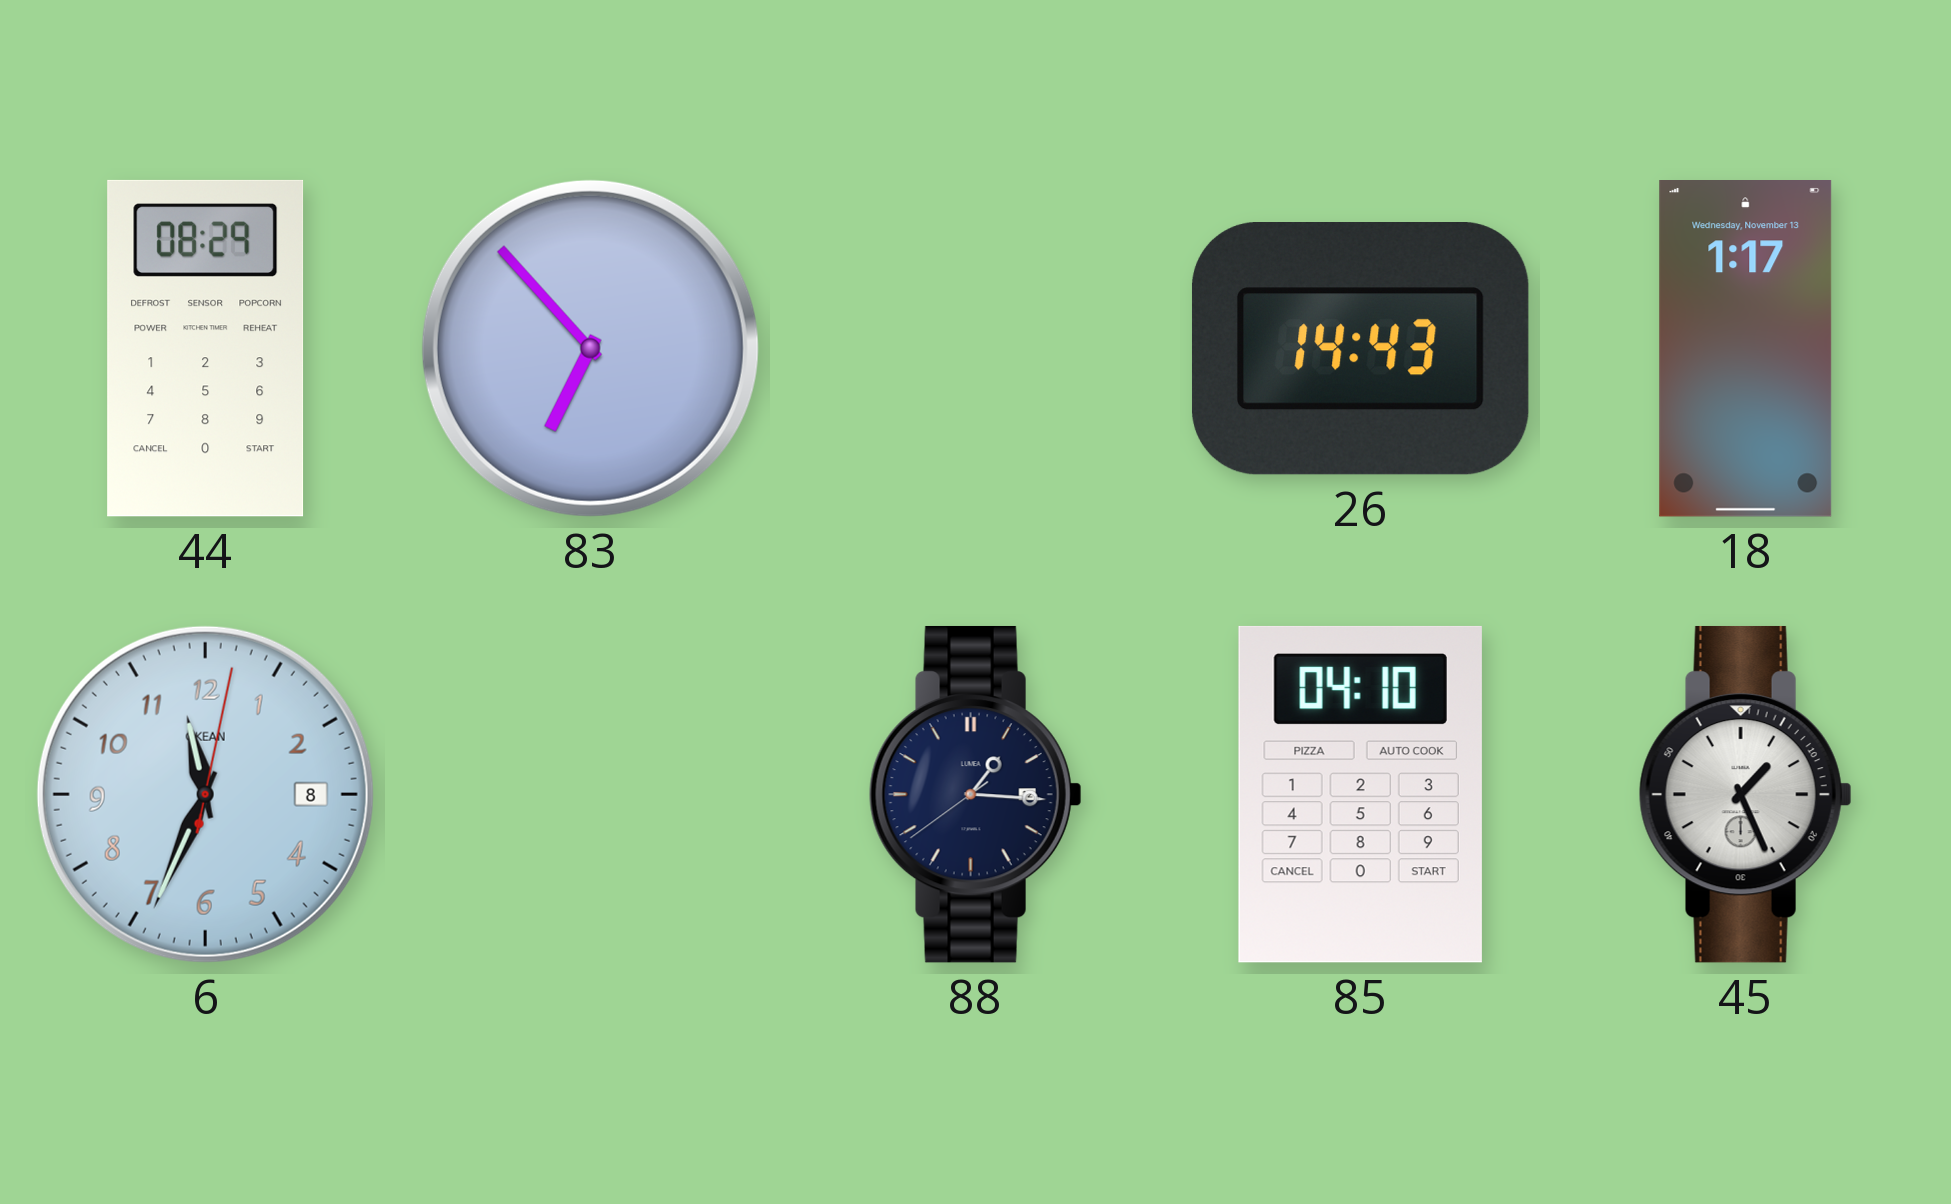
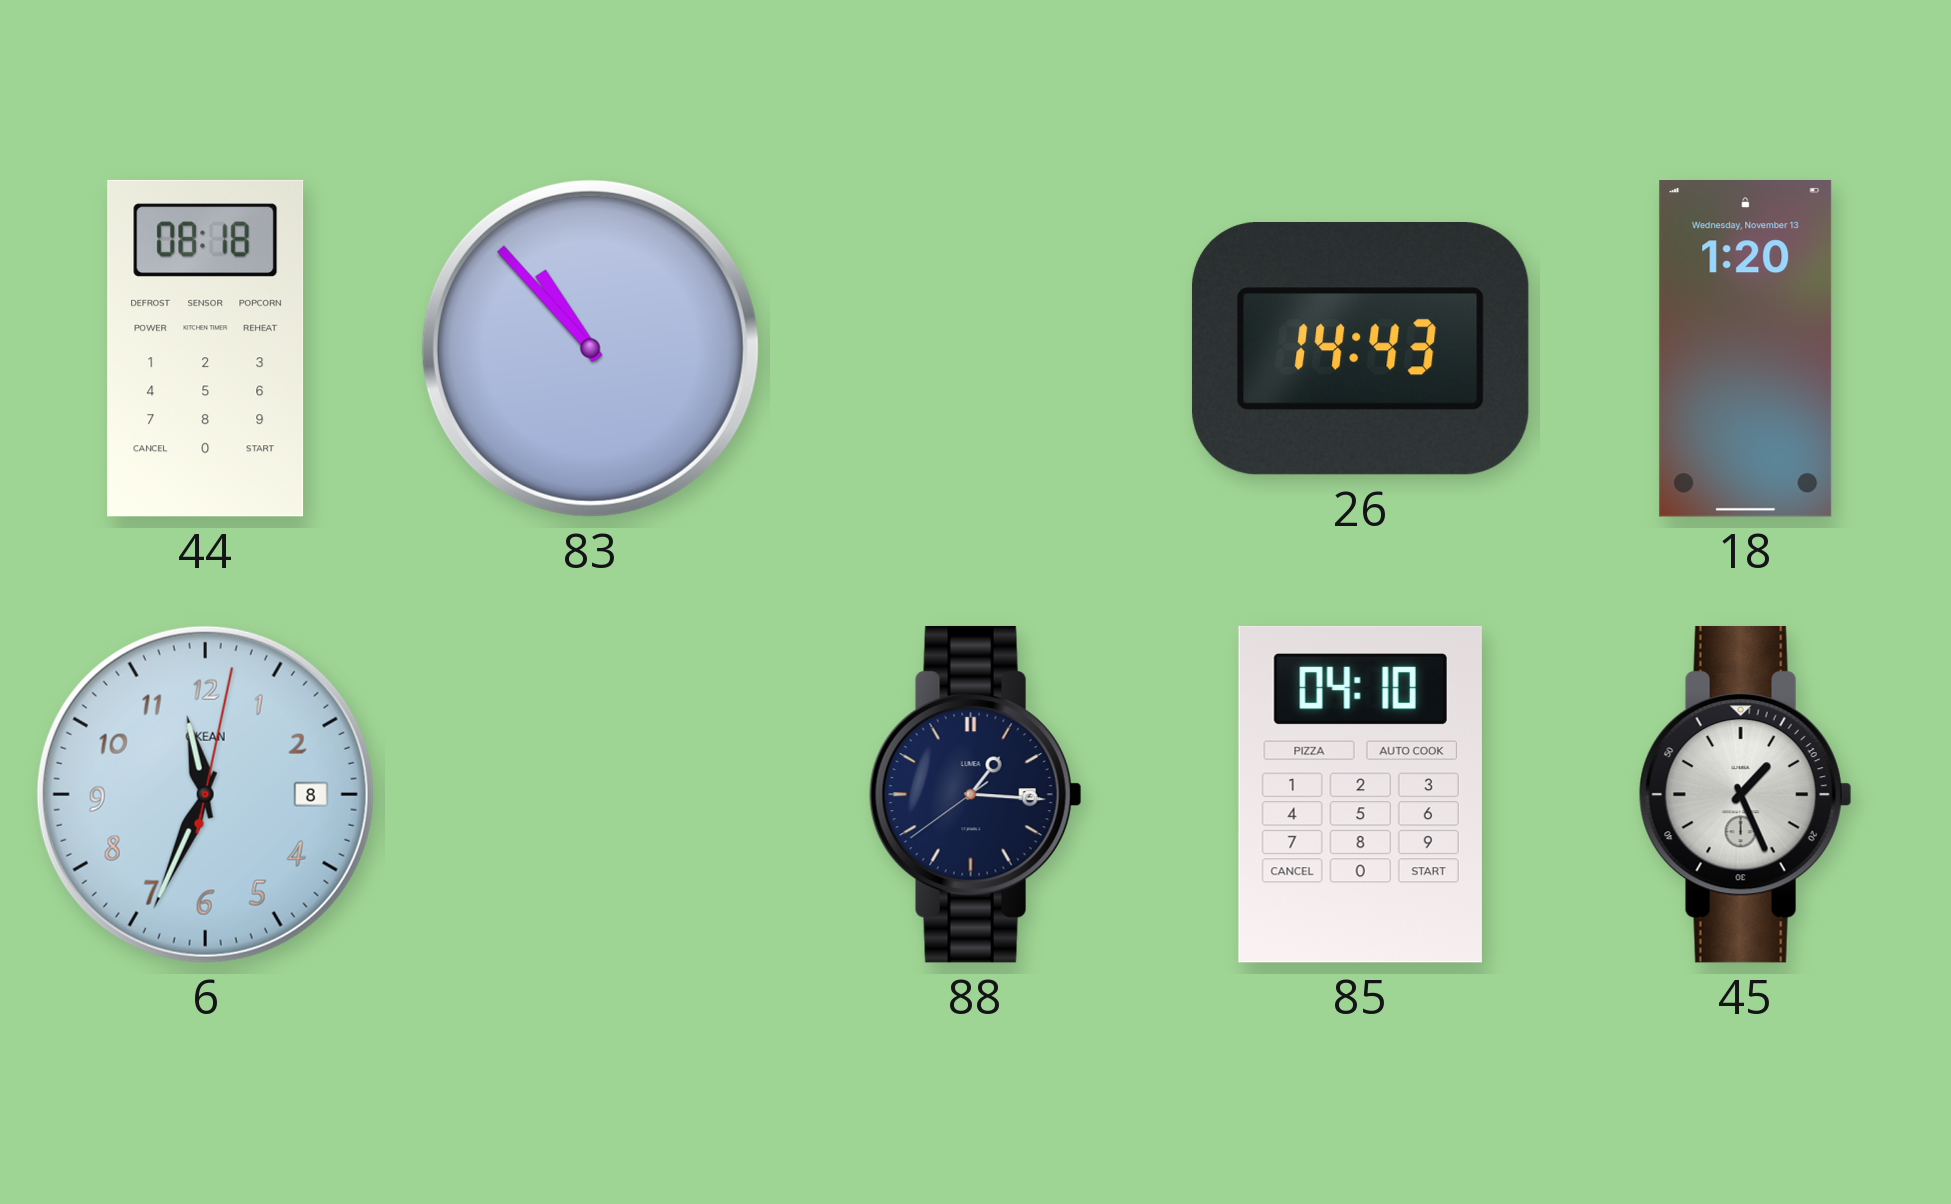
44: 08:29 -> 08:18 (206, 348)
83: 6:53 -> 10:53 (590, 348)
18: 1:17 -> 1:20 (1746, 349)
